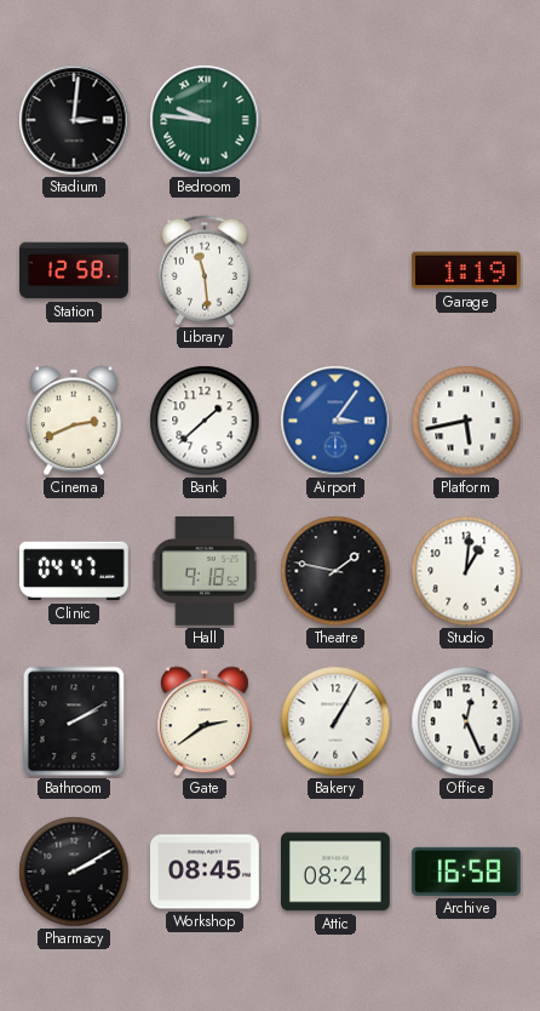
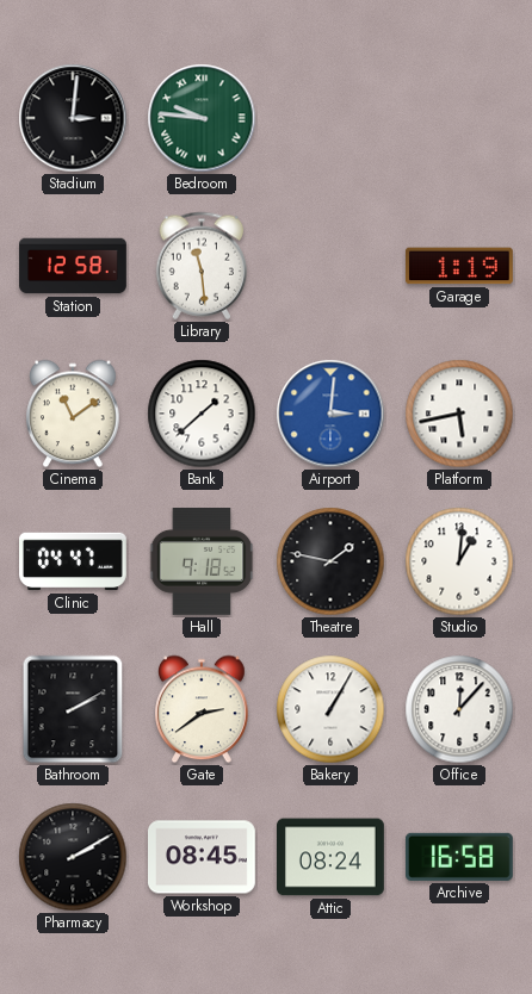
Cinema: 2:41 -> 11:09 (73, 414)
Airport: 3:06 -> 3:01 (330, 414)
Office: 12:26 -> 12:07 (459, 709)
